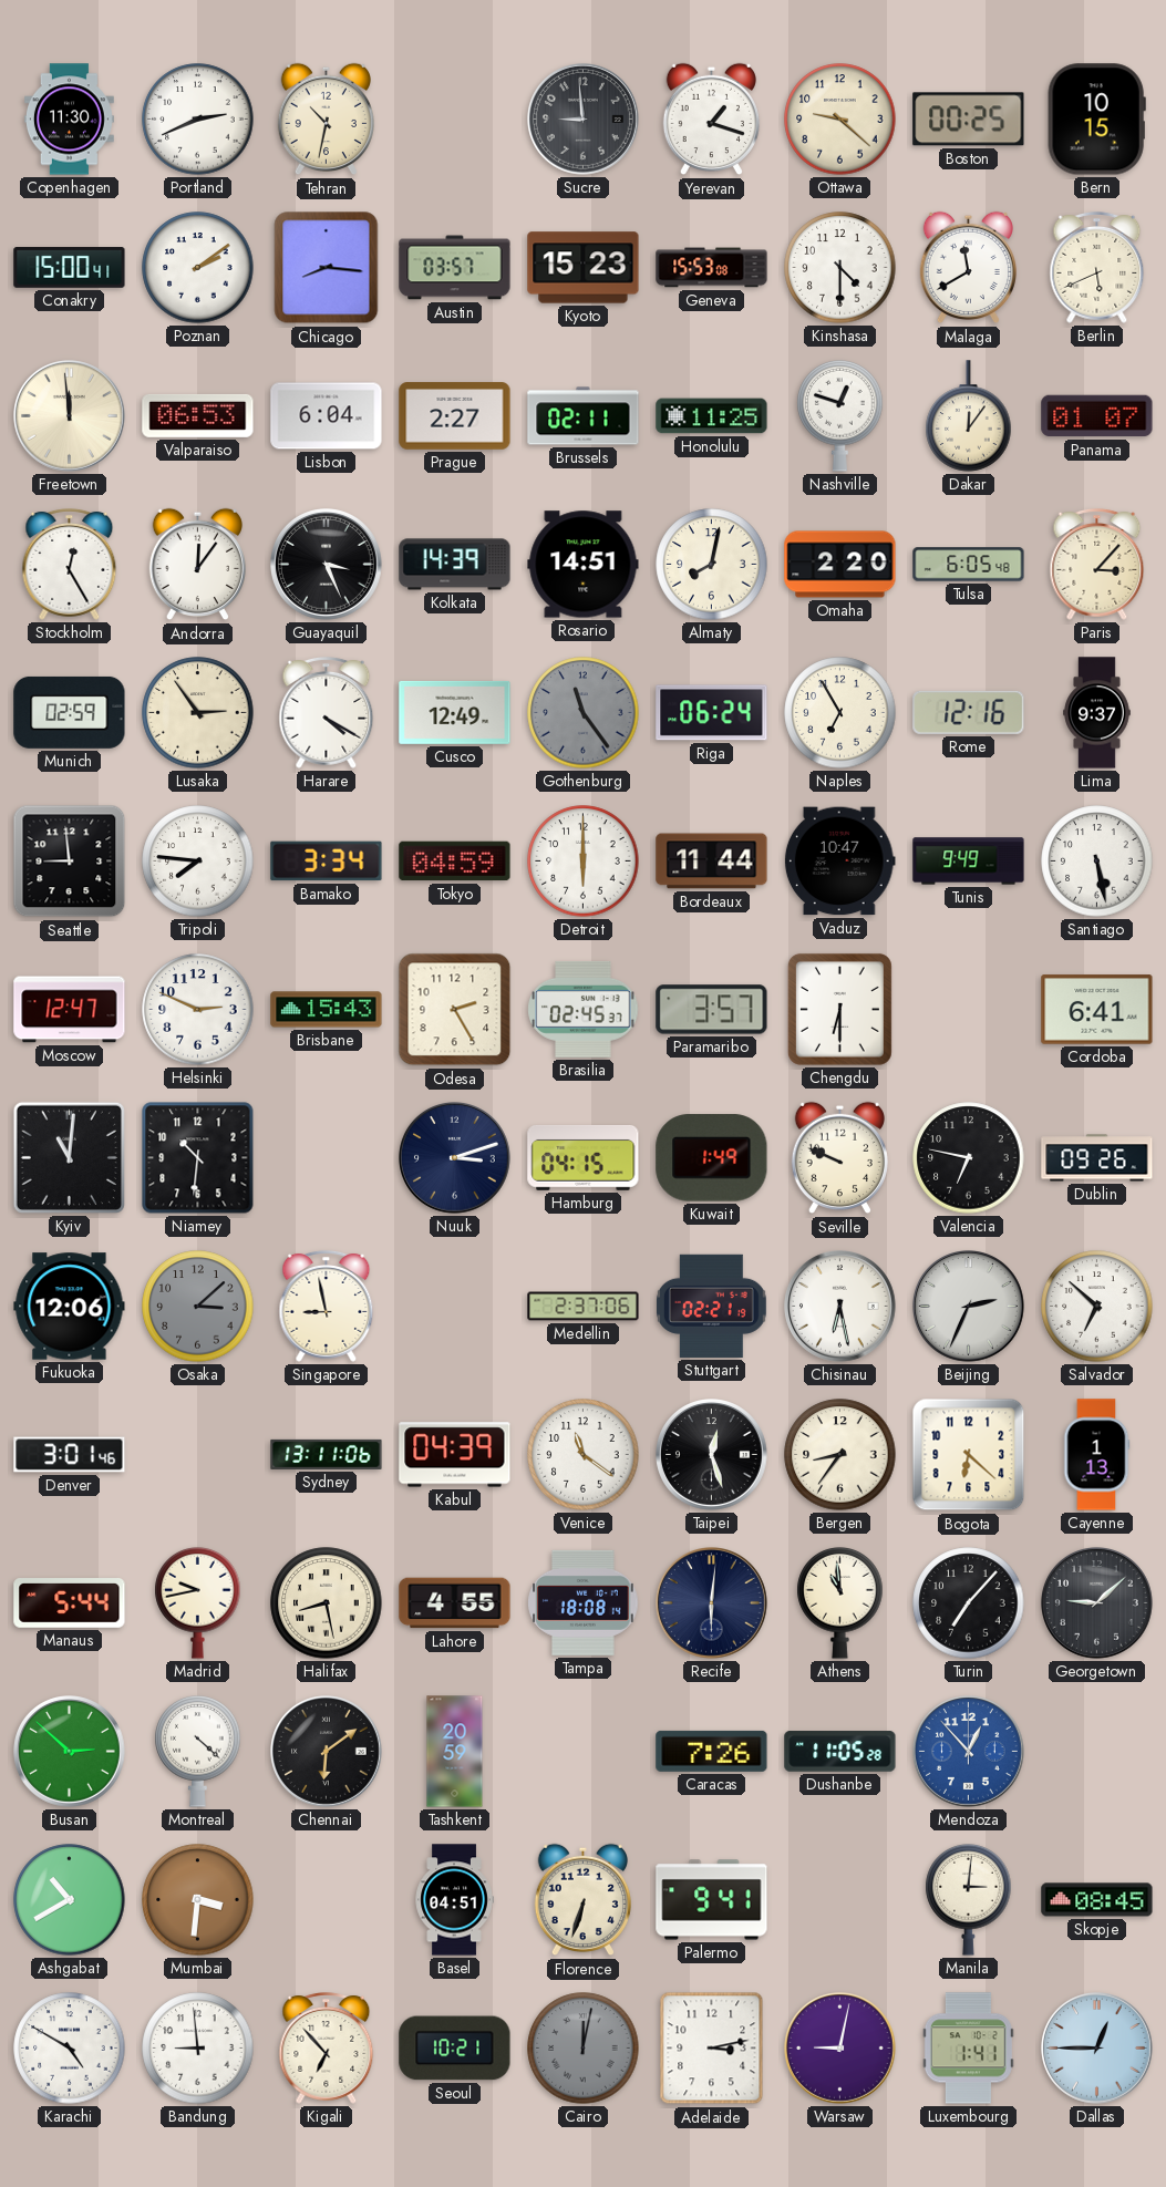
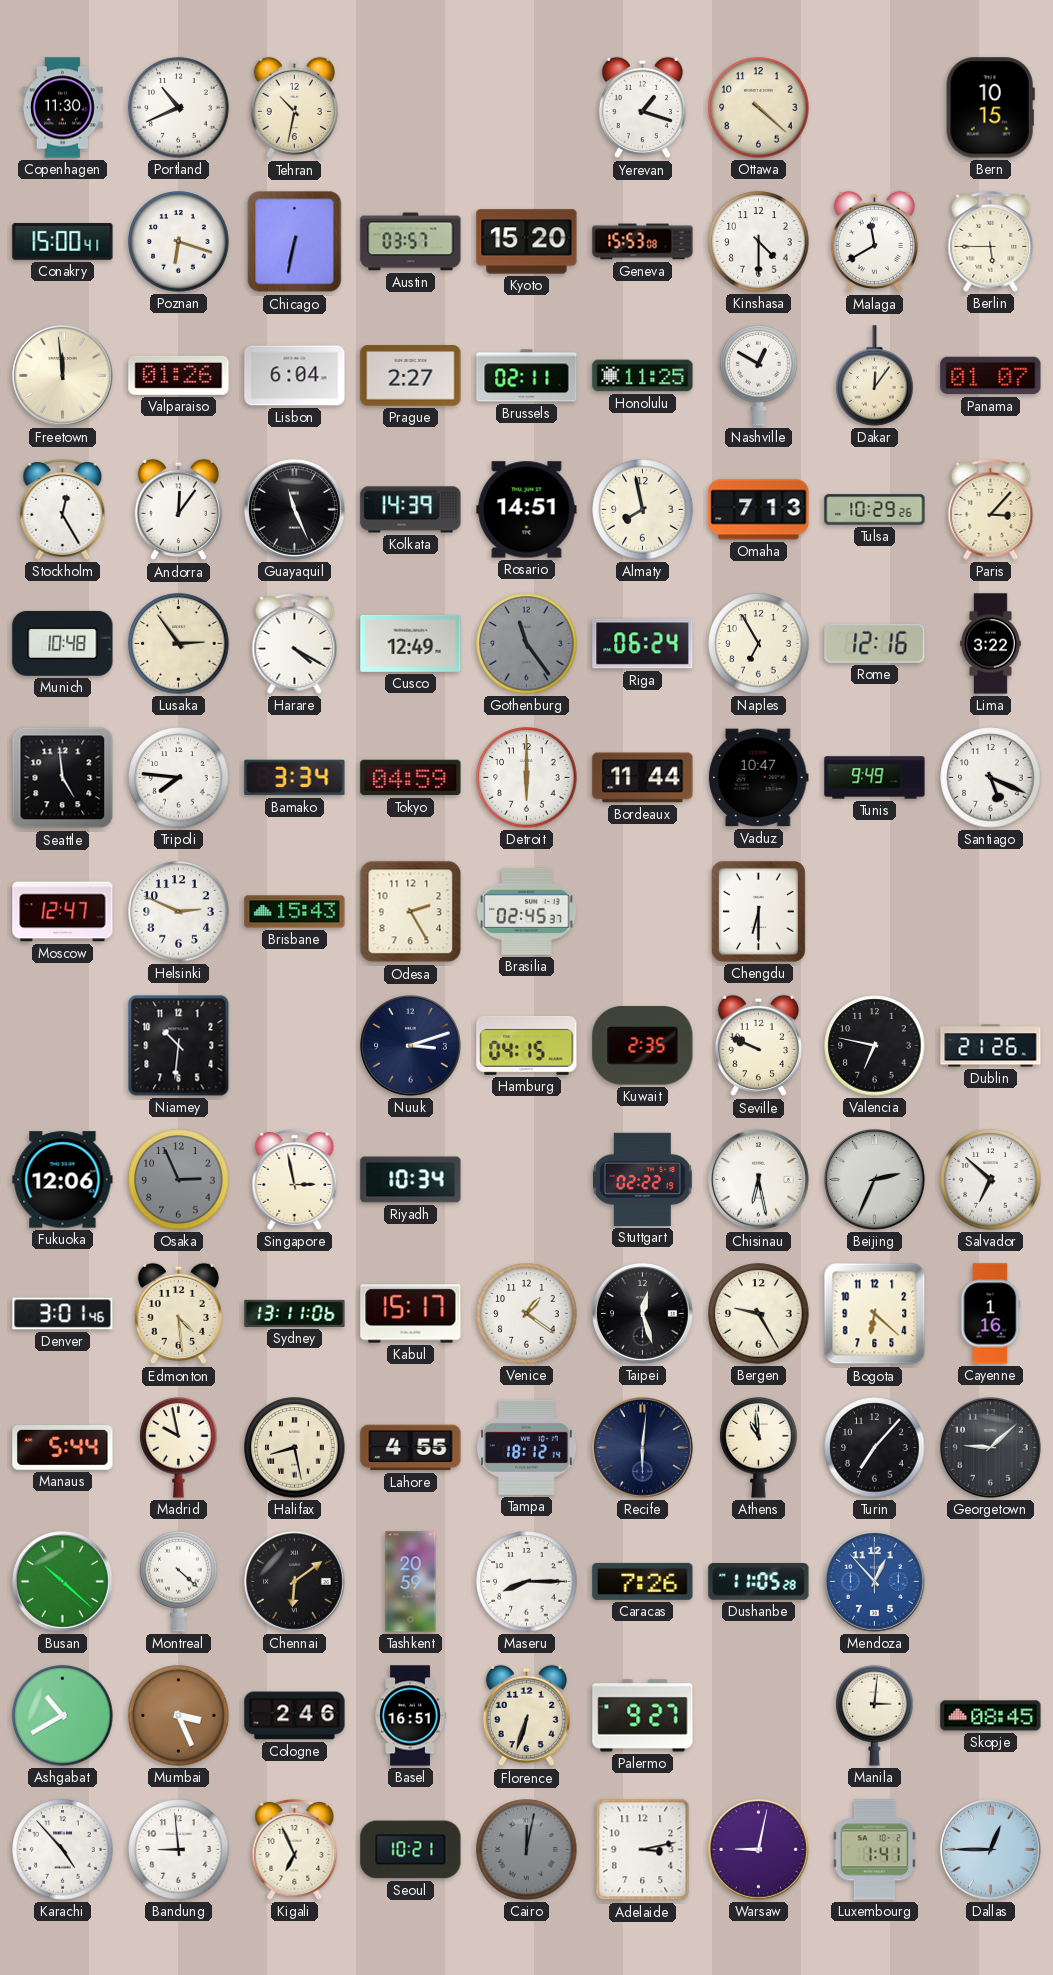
Portland: 2:41 -> 10:41 (179, 108)
Sucre: 8:59 -> none (584, 120)
Ottawa: 9:22 -> 4:22 (759, 108)
Boston: 00:25 -> none (969, 120)
Poznan: 2:09 -> 6:18 (179, 242)
Chicago: 8:16 -> 6:32 (295, 242)
Kyoto: 15:23 -> 15:20 (527, 242)
Berlin: 5:41 -> 5:45 (991, 242)
Valparaiso: 06:53 -> 01:26 (179, 375)
Nashville: 12:48 -> 12:50 (759, 376)
Guayaquil: 3:26 -> 11:26 (295, 510)
Almaty: 8:02 -> 7:58 (643, 510)
Omaha: 2:20 -> 7:13 (759, 510)
Tulsa: 6:05 -> 10:29 (875, 510)
Munich: 02:59 -> 10:48 (63, 643)
Lima: 9:37 -> 3:22 (991, 644)
Seattle: 8:59 -> 4:59 (63, 778)
Santiago: 5:28 -> 5:19 (991, 778)
Paramaribo: 3:57 -> none (712, 1010)
Cordoba: 6:41 -> none (1097, 1010)
Kyiv: 11:01 -> none (69, 1157)
Kuwait: 1:49 -> 2:35 (643, 1046)
Dublin: 09:26 -> 21:26 (991, 1046)
Osaka: 3:08 -> 2:56 (179, 1180)
Singapore: 8:58 -> 2:58 (295, 1180)
Riyadh: none -> 10:34 (411, 1180)
Medellin: 2:37 -> none (584, 1307)
Stuttgart: 02:21 -> 02:22 (642, 1179)
Edmonton: none -> 4:29 (178, 1314)
Kabul: 04:39 -> 15:17 (411, 1314)
Venice: 11:21 -> 1:21 (527, 1314)
Bergen: 8:36 -> 9:25 (759, 1314)
Cayenne: 1:13 -> 1:16 (990, 1314)
Madrid: 9:43 -> 9:58 (179, 1448)
Tampa: 18:08 -> 18:12 (527, 1447)
Busan: 2:52 -> 10:22 (63, 1582)
Maseru: none -> 8:15 (527, 1582)
Mumbai: 3:31 -> 3:26 (179, 1716)
Cologne: none -> 2:46 (295, 1716)
Basel: 04:51 -> 16:51 (410, 1716)
Palermo: 9:41 -> 9:27 (643, 1716)
Karachi: 4:50 -> 4:53 (63, 1850)
Kigali: 6:53 -> 6:56 (295, 1850)
